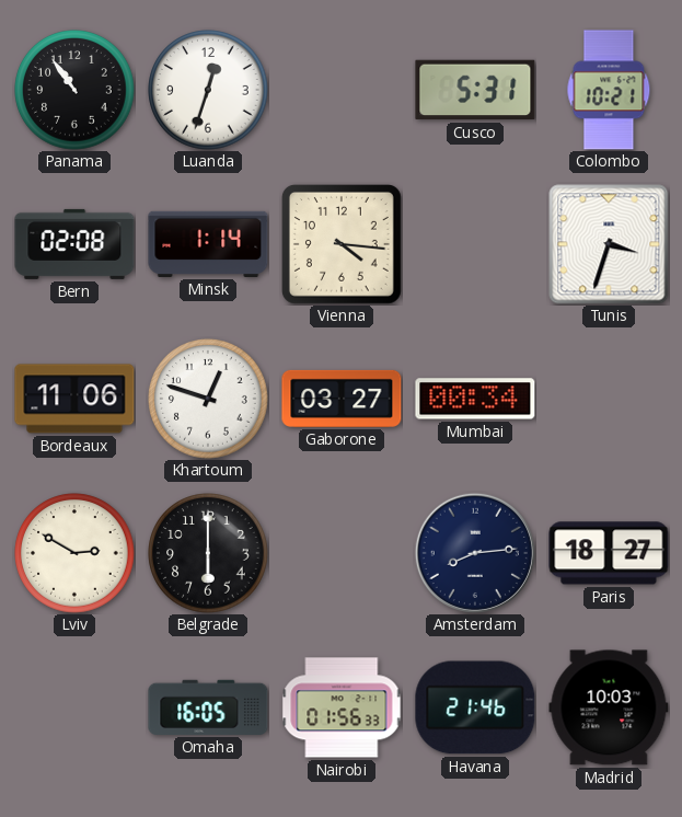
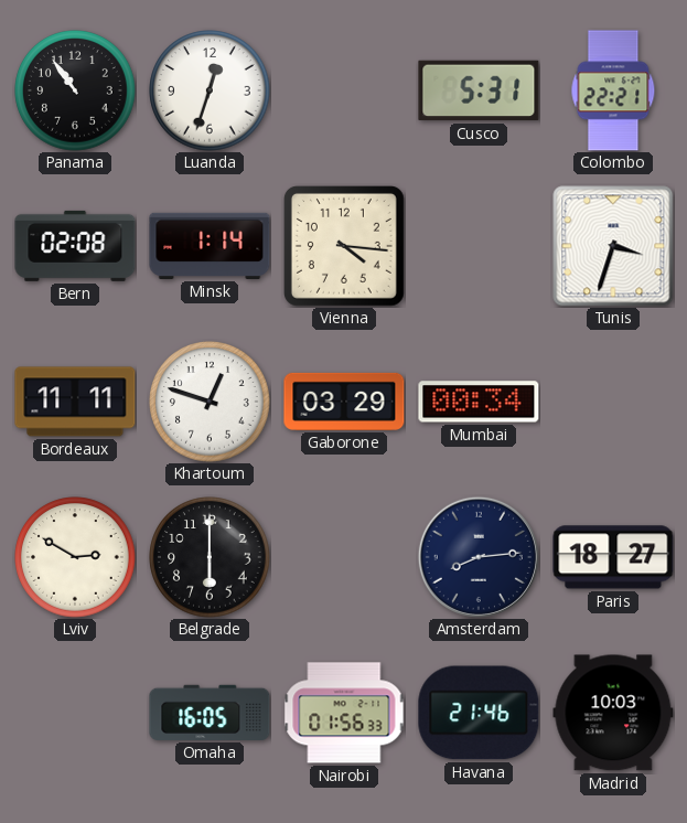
Colombo: 10:21 -> 22:21 (613, 90)
Bordeaux: 11:06 -> 11:11 (75, 402)
Gaborone: 03:27 -> 03:29 (344, 402)
